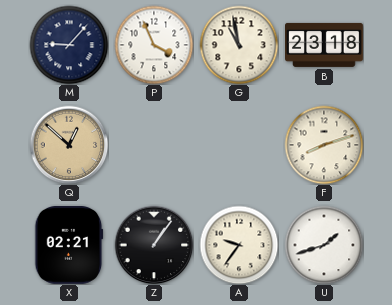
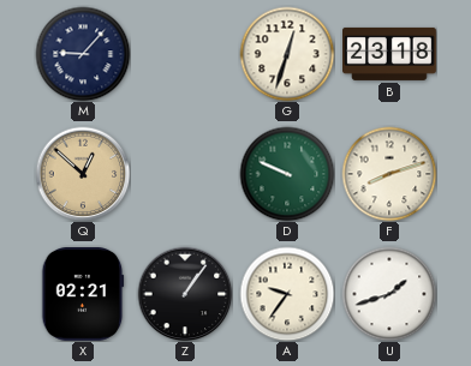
P: 3:56 -> none (154, 45)
G: 10:58 -> 12:33 (287, 54)
D: none -> 9:49 (287, 174)
